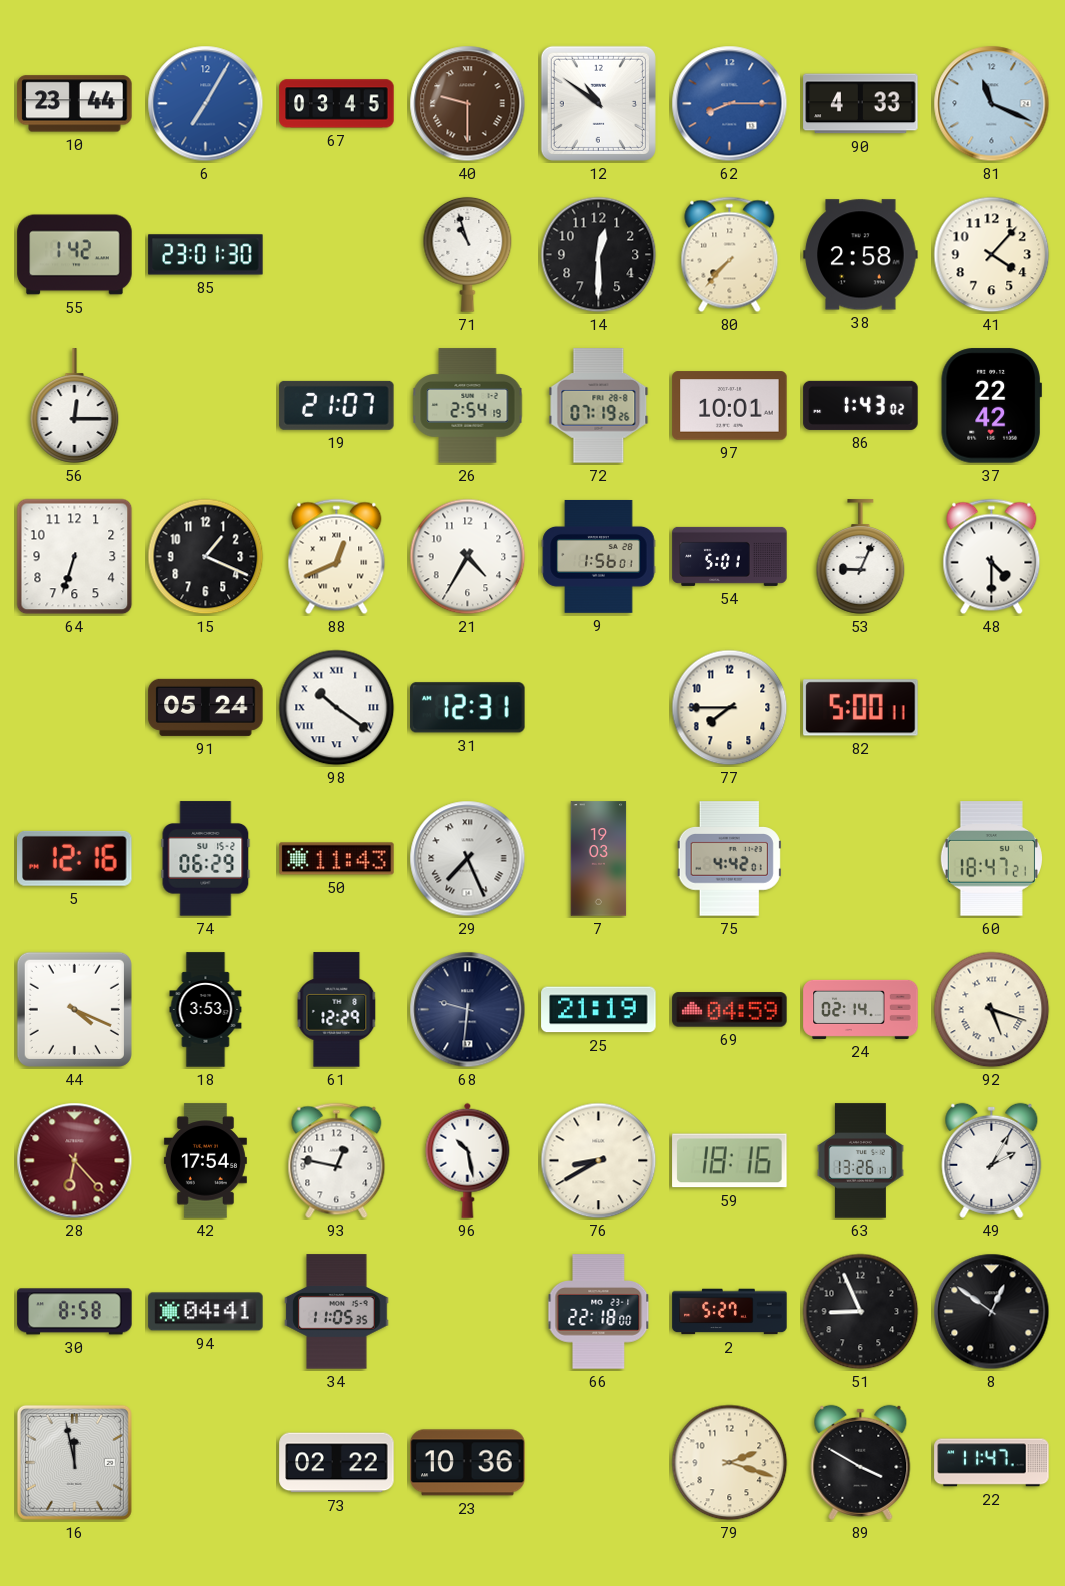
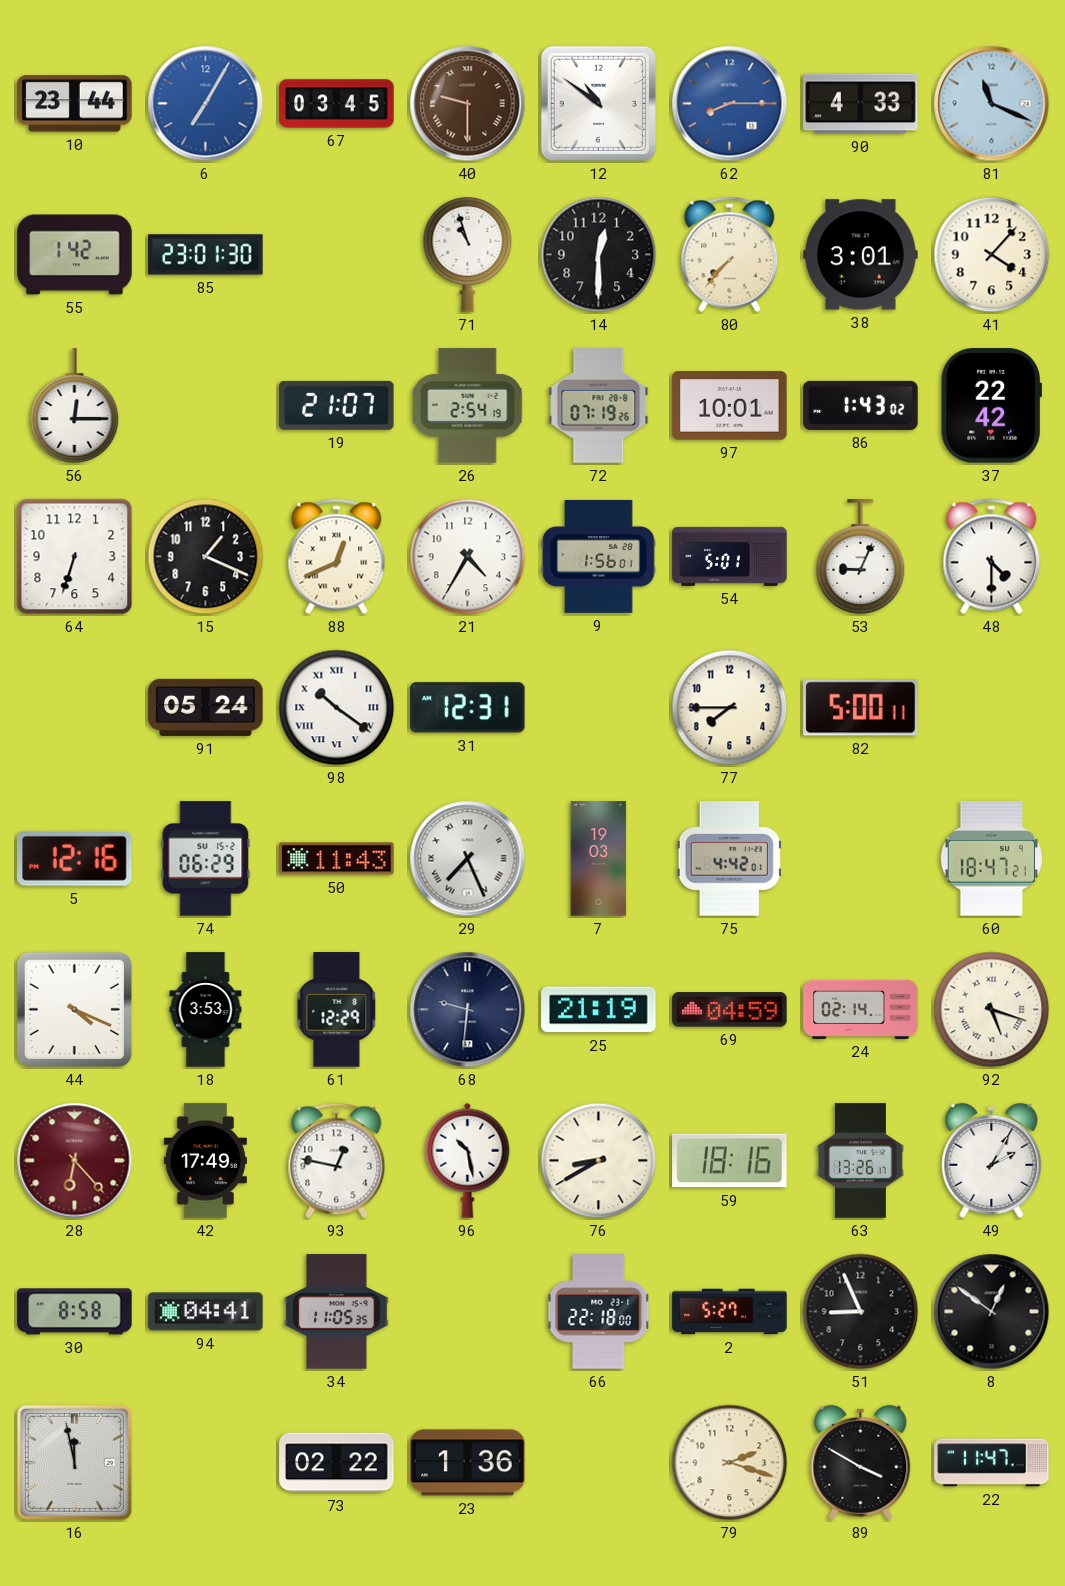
38: 2:58 -> 3:01 (861, 255)
42: 17:54 -> 17:49 (205, 1161)
23: 10:36 -> 1:36 (468, 1463)
